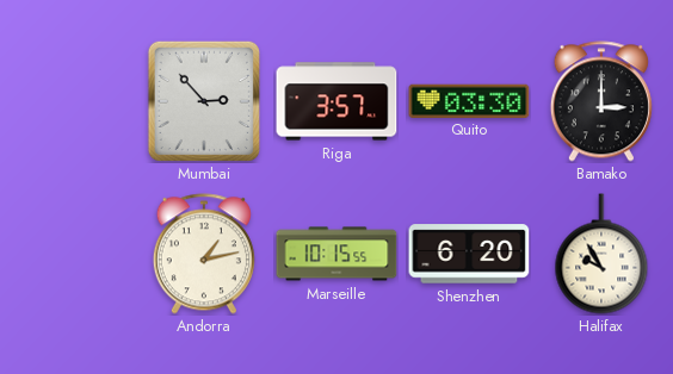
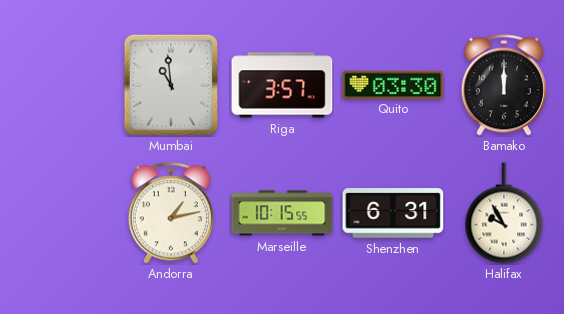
Mumbai: 2:53 -> 10:59 (170, 84)
Bamako: 3:00 -> 12:00 (504, 85)
Shenzhen: 6:20 -> 6:31 (393, 213)
